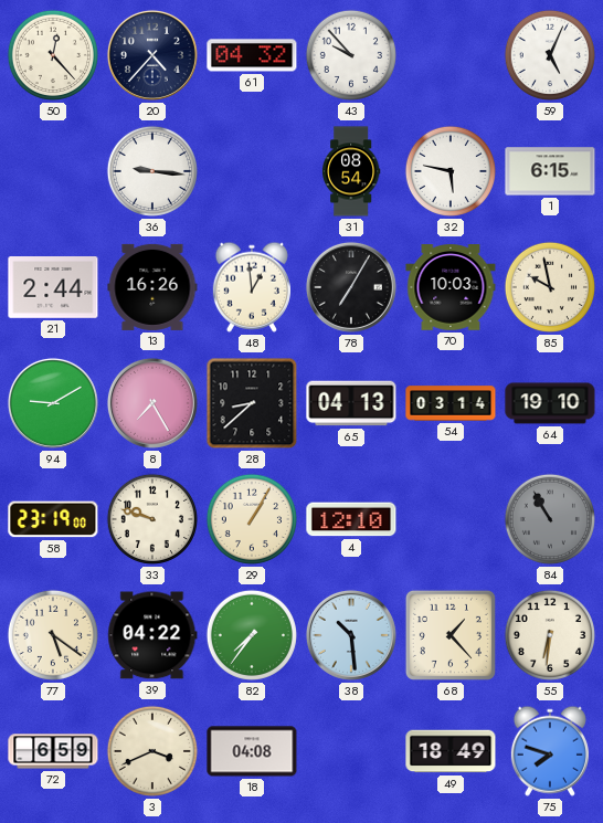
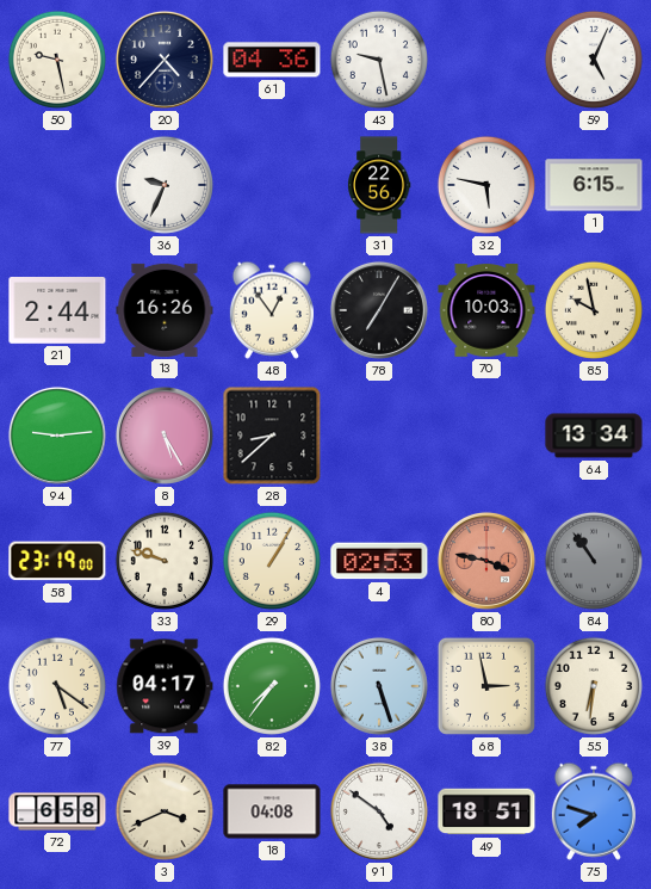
50: 12:23 -> 9:28 (57, 60)
61: 04:32 -> 04:36 (272, 60)
43: 9:53 -> 9:28 (379, 60)
36: 9:16 -> 9:34 (165, 185)
31: 08:54 -> 22:56 (379, 185)
48: 12:59 -> 12:54 (272, 310)
94: 9:10 -> 9:14 (57, 436)
8: 7:25 -> 5:25 (165, 436)
65: 04:13 -> none (351, 403)
54: 03:14 -> none (451, 403)
64: 19:10 -> 13:34 (594, 436)
4: 12:10 -> 02:53 (379, 561)
80: none -> 3:47 (486, 561)
84: 10:55 -> 10:54 (594, 561)
39: 04:22 -> 04:17 (165, 686)
38: 10:29 -> 5:27 (379, 686)
68: 1:23 -> 2:58 (486, 686)
72: 6:59 -> 6:58 (57, 811)
91: none -> 4:51 (379, 811)
49: 18:49 -> 18:51 (486, 811)
